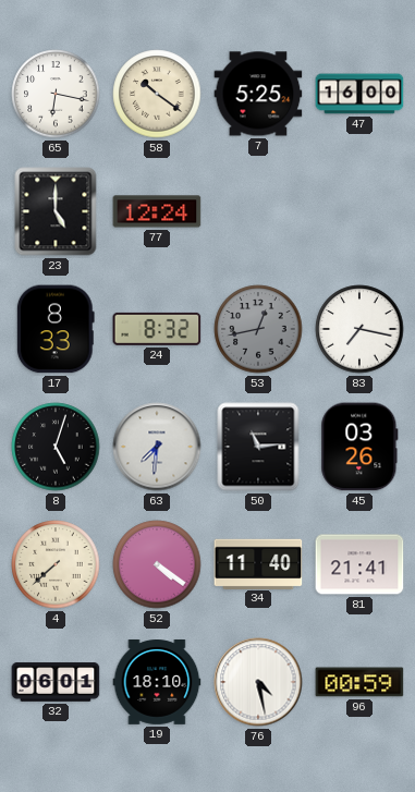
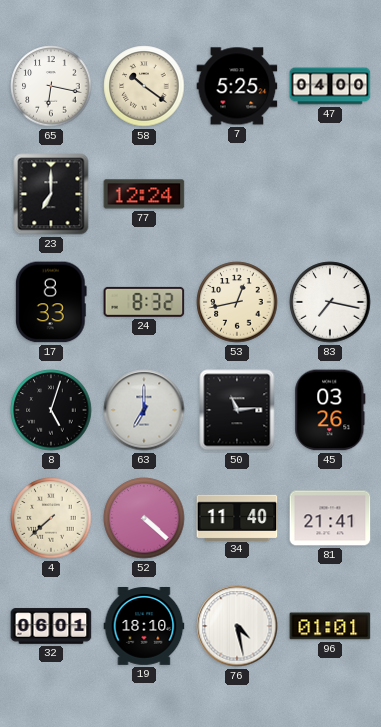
47: 16:00 -> 04:00 (330, 86)
23: 5:00 -> 7:00 (51, 194)
53 dial: grey -> cream (237, 302)
63: 7:31 -> 7:00 (144, 410)
52: 4:21 -> 4:22 (144, 518)
96: 00:59 -> 01:01 (330, 626)
